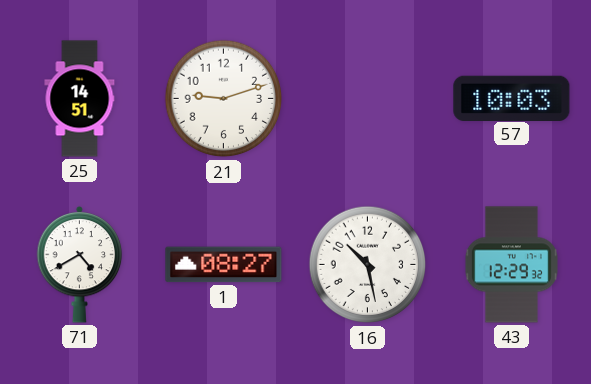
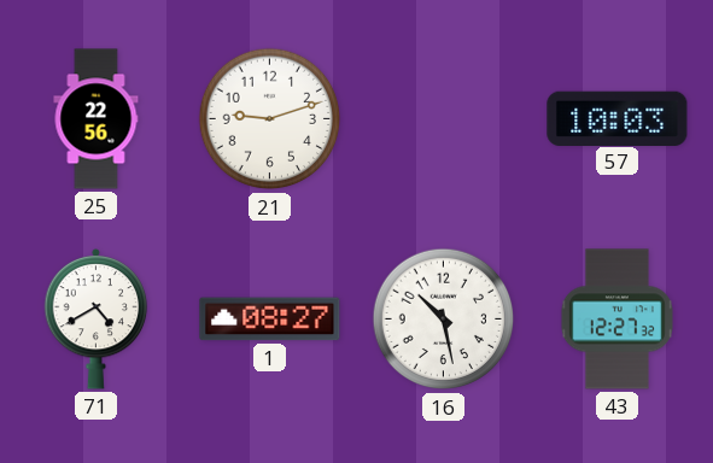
25: 14:51 -> 22:56 (97, 119)
43: 12:29 -> 12:27 (616, 320)
